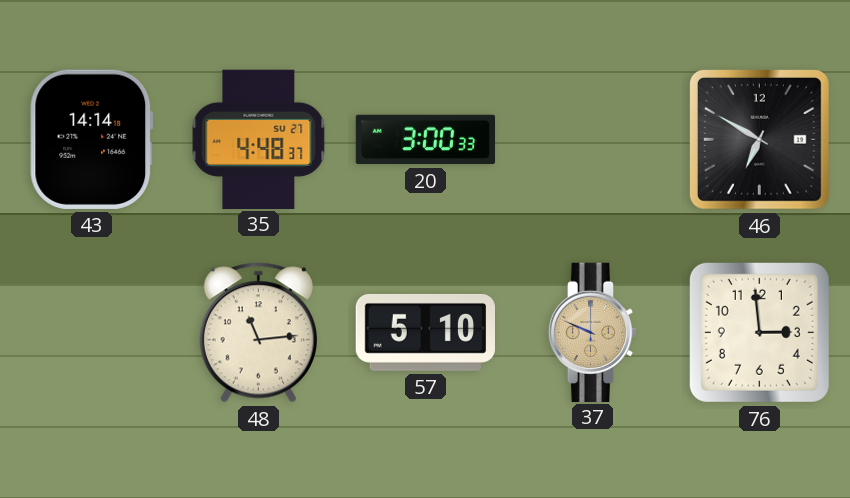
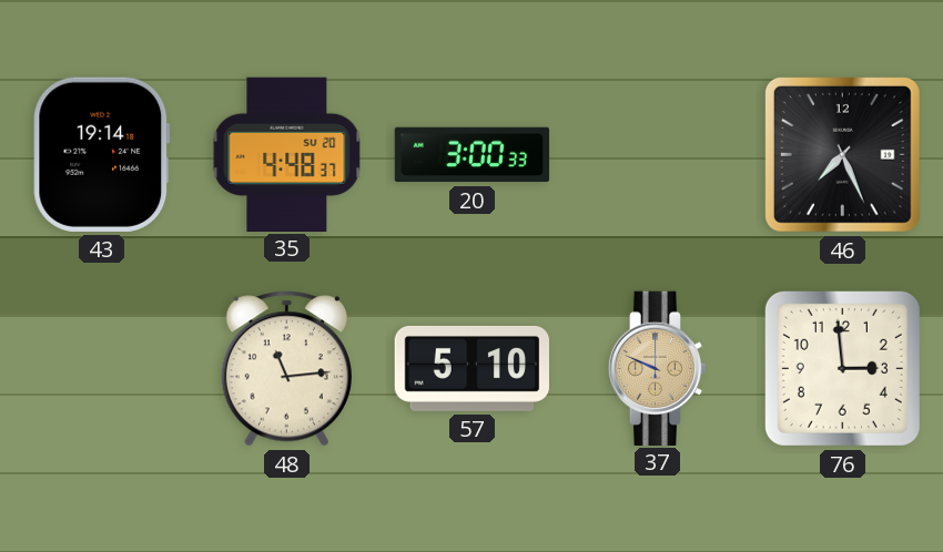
43: 14:14 -> 19:14 (102, 154)
35 date: SU 27 -> SU 20 (287, 154)
46: 6:50 -> 7:26 (842, 154)
